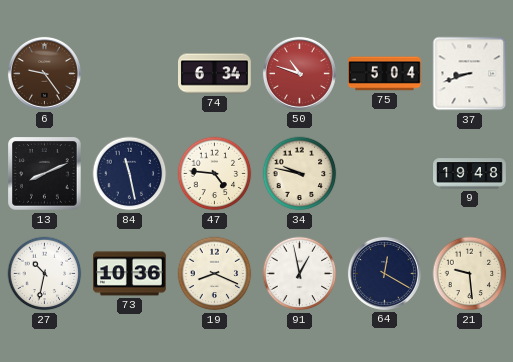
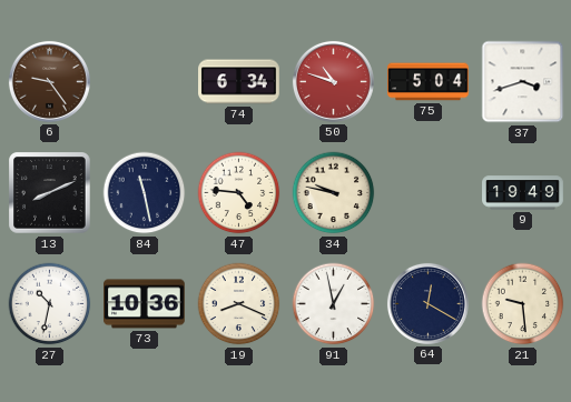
37: 8:42 -> 3:42 (523, 82)
9: 19:48 -> 19:49 (523, 193)
